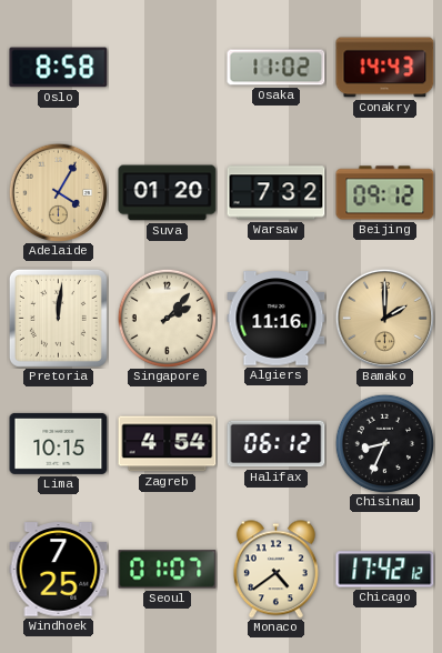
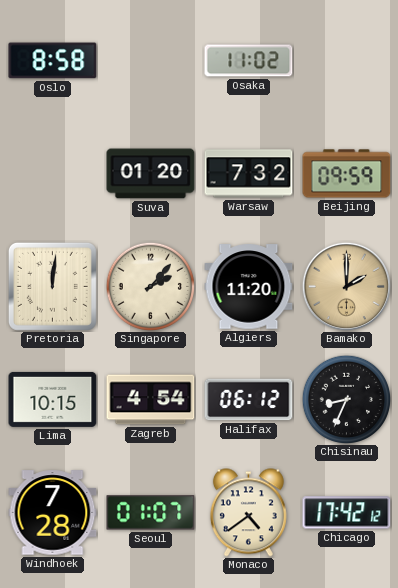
Conakry: 14:43 -> none (385, 68)
Adelaide: 4:05 -> none (58, 192)
Beijing: 09:12 -> 09:59 (347, 174)
Algiers: 11:16 -> 11:20 (249, 287)
Windhoek: 7:25 -> 7:28 (53, 513)
